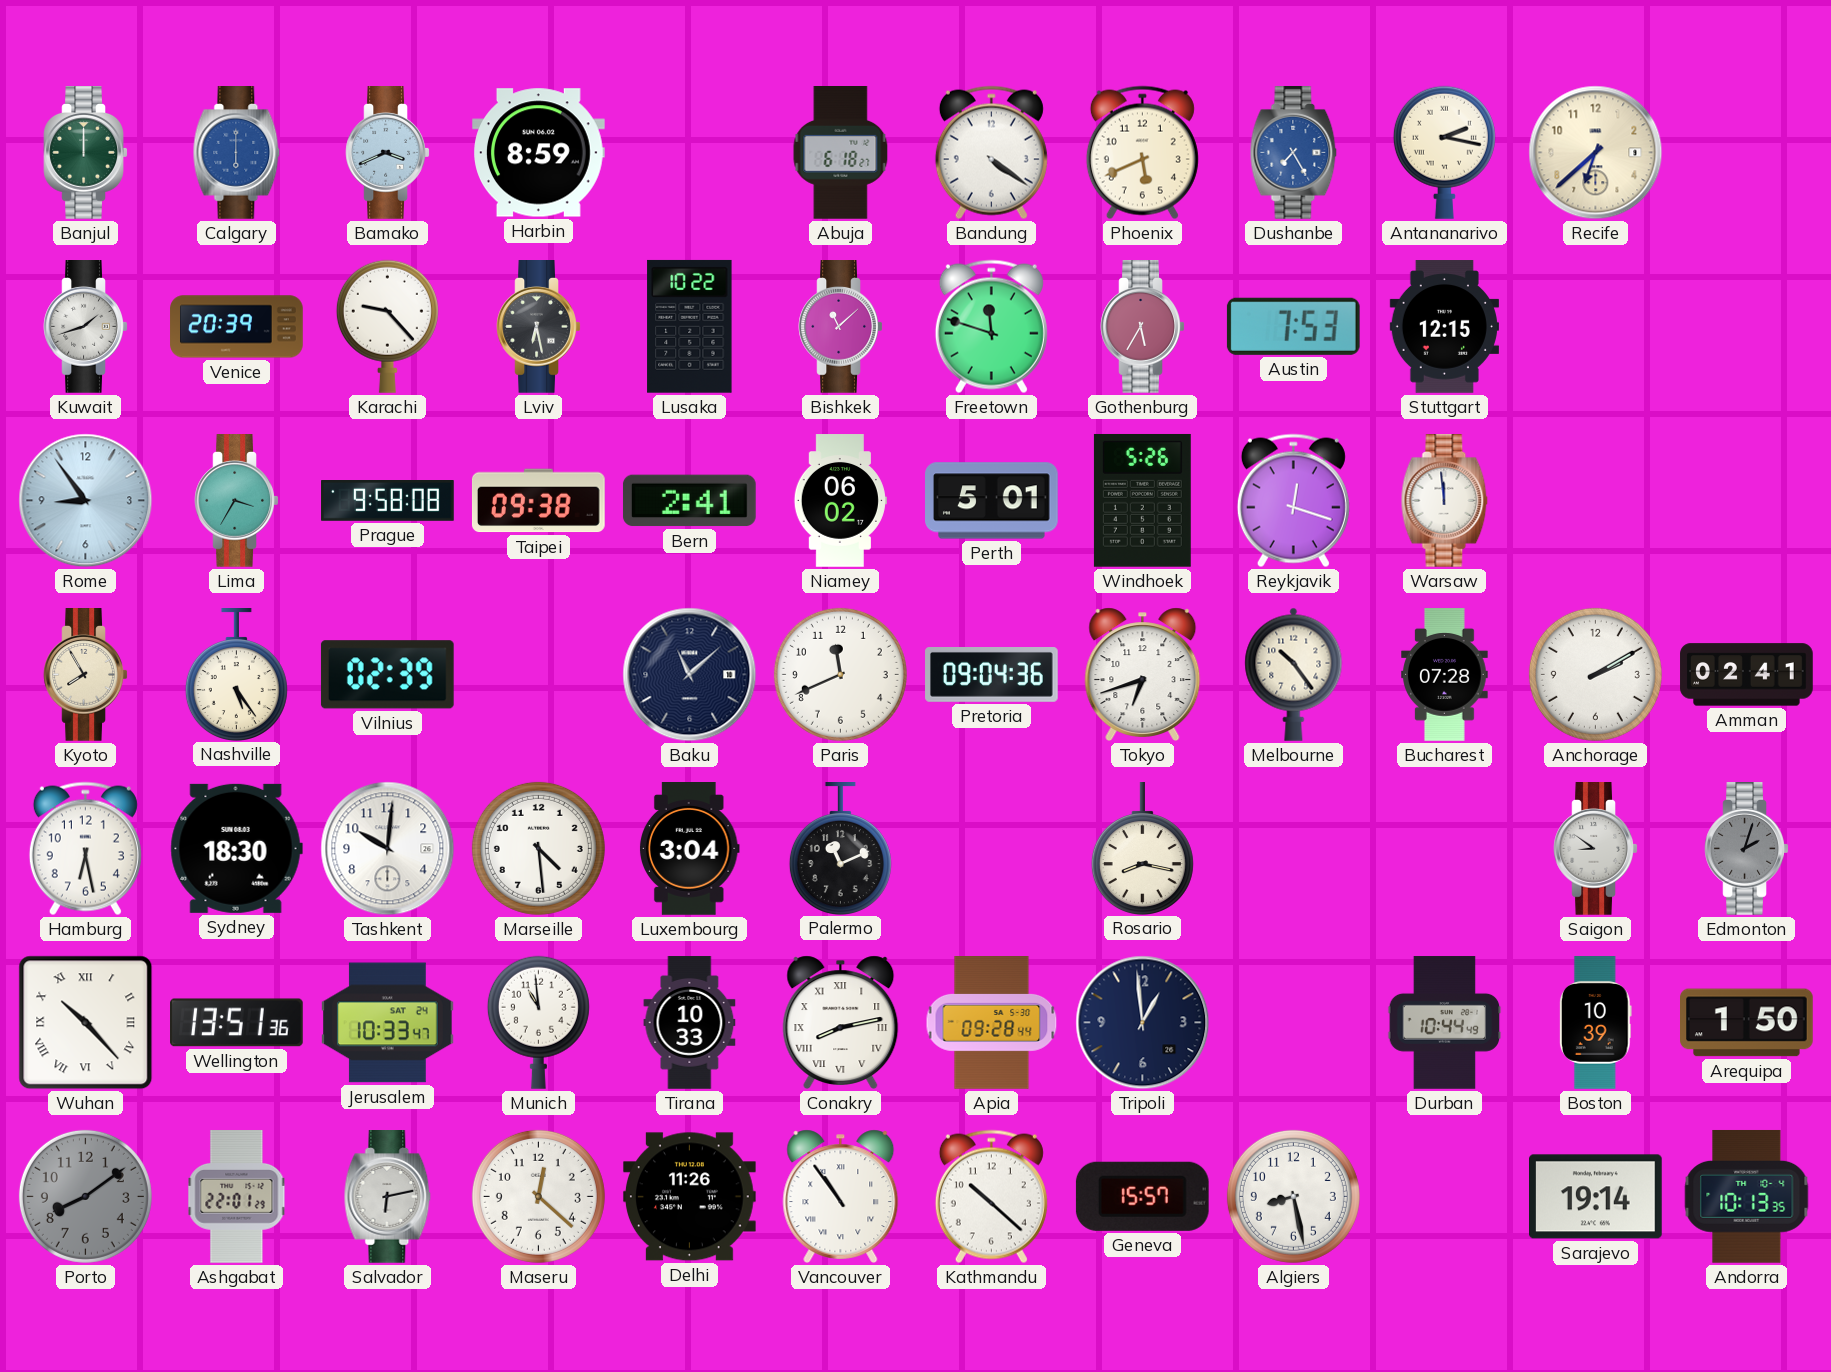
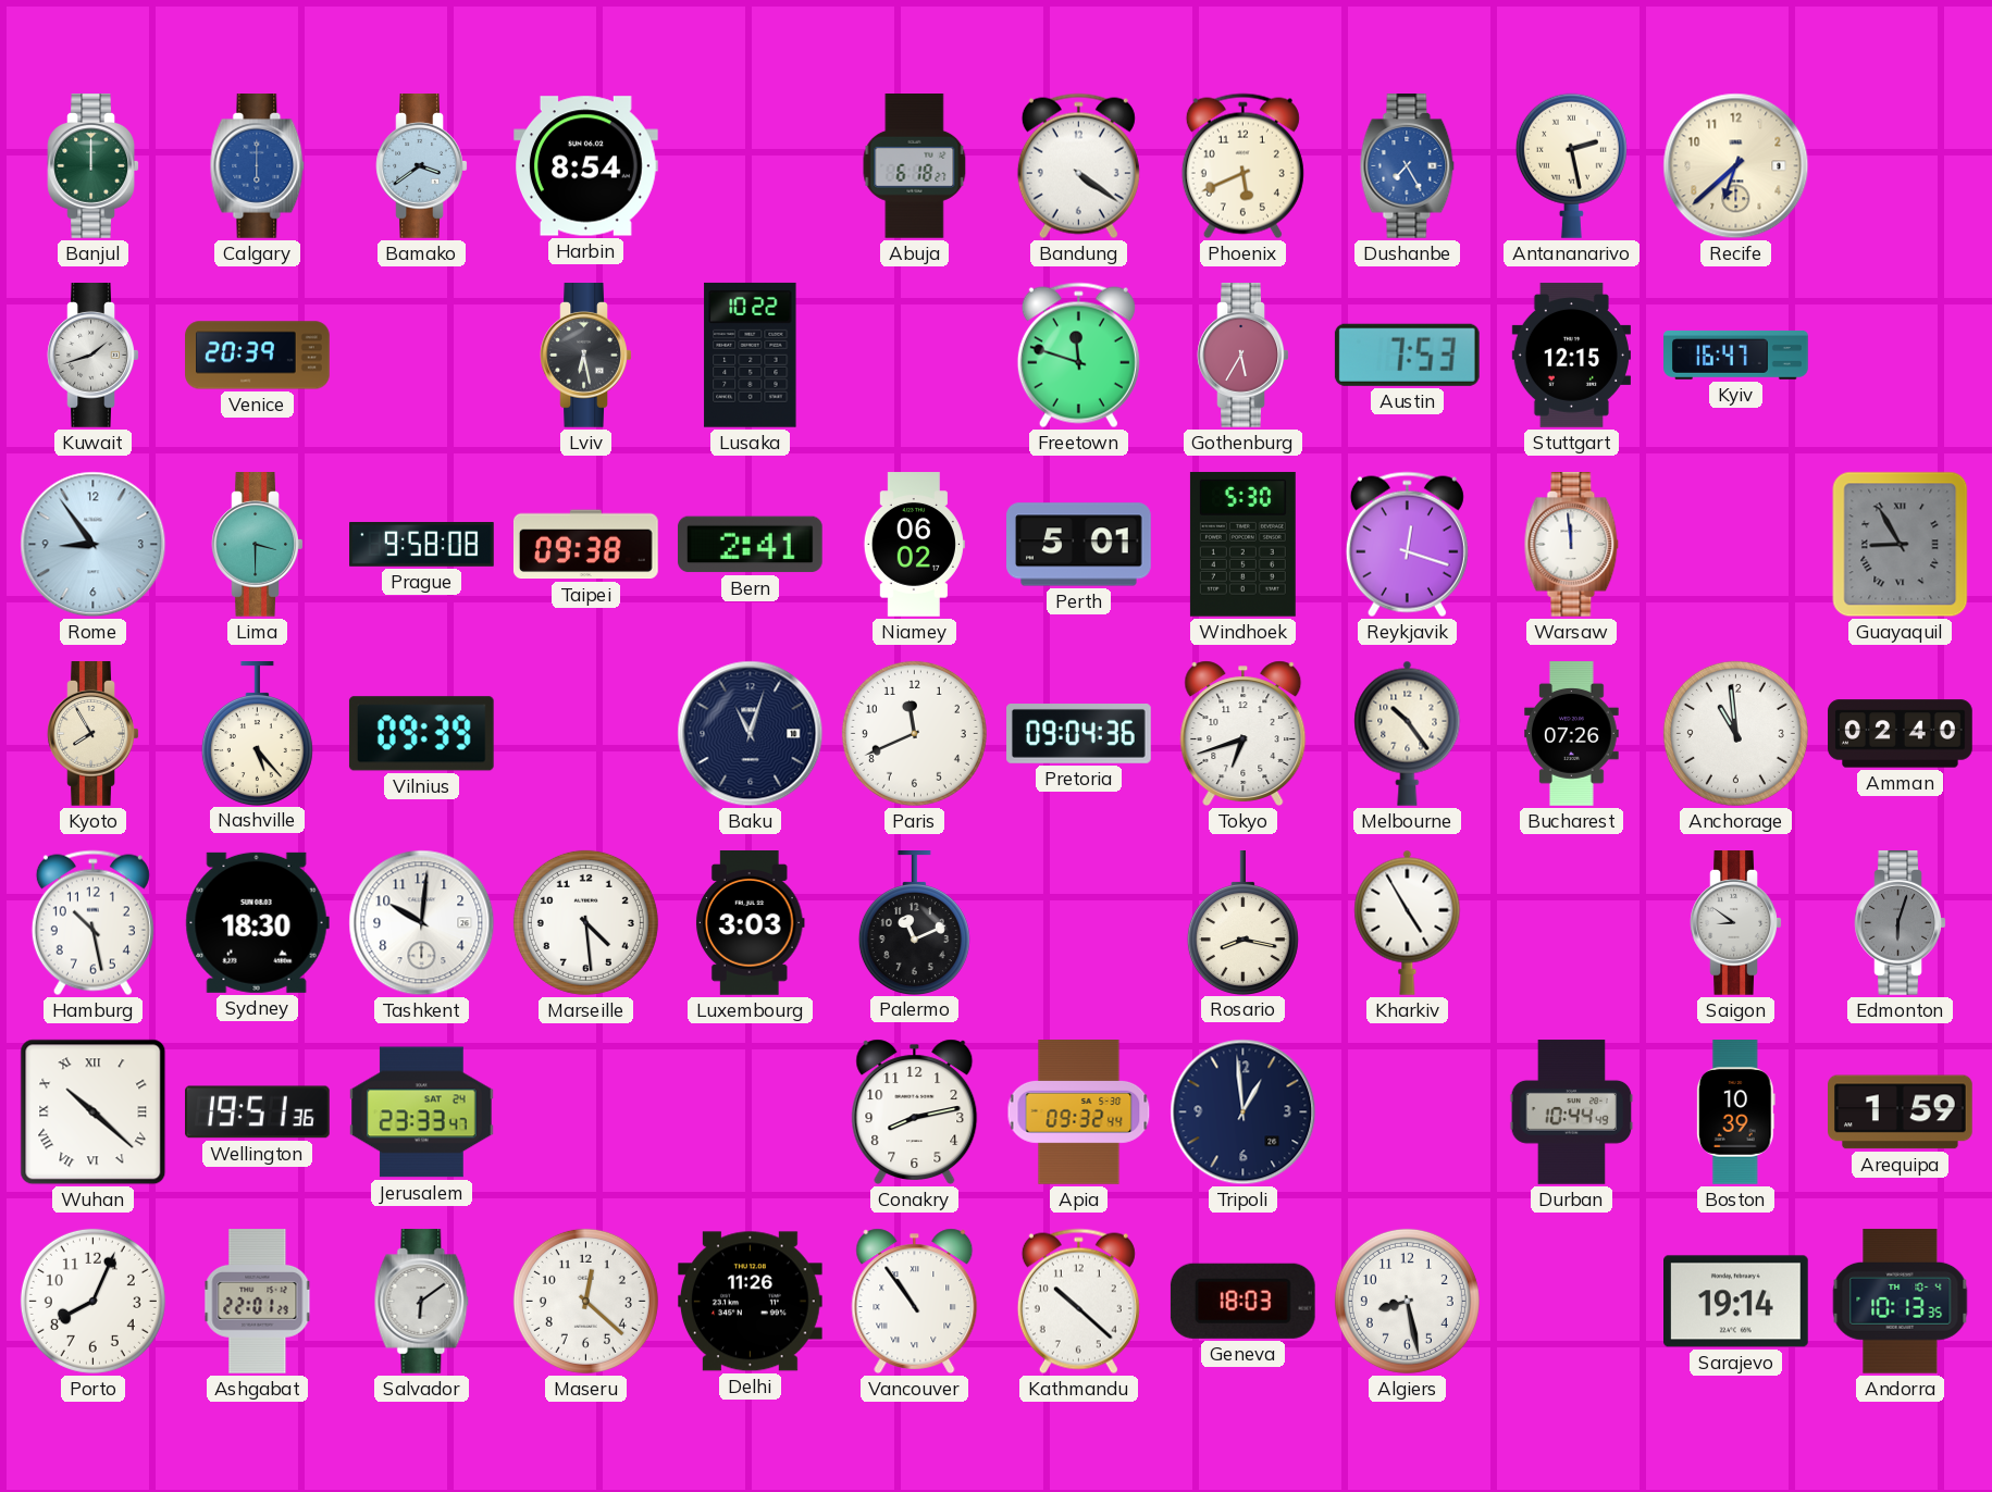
Bamako: 3:41 -> 3:39 (422, 166)
Harbin: 8:59 -> 8:54 (586, 166)
Antananarivo: 2:17 -> 2:28 (1571, 165)
Karachi: 9:23 -> none (387, 326)
Bishkek: 11:08 -> none (841, 327)
Kyiv: none -> 16:47 (1736, 355)
Lima: 3:35 -> 3:30 (258, 545)
Windhoek: 5:26 -> 5:30 (1242, 544)
Guayaquil: none -> 8:55 (1901, 545)
Nashville: 5:24 -> 5:23 (257, 734)
Vilnius: 02:39 -> 09:39 (421, 734)
Baku: 11:08 -> 11:03 (751, 734)
Bucharest: 07:28 -> 07:26 (1572, 734)
Anchorage: 2:10 -> 10:59 (1735, 733)
Amman: 02:41 -> 02:40 (1901, 734)
Hamburg: 6:28 -> 10:28 (92, 923)
Luxembourg: 3:04 -> 3:03 (751, 923)
Kharkiv: none -> 4:55 (1408, 922)
Edmonton: 2:03 -> 6:03 (1901, 923)
Wuhan: 10:23 -> 10:22 (94, 1112)
Wellington: 13:51 -> 19:51 (258, 1112)
Jerusalem: 10:33 -> 23:33 (422, 1112)
Munich: 10:59 -> none (538, 1022)
Tirana: 10:33 -> none (690, 1023)
Conakry numerals: Roman -> Arabic (915, 1111)
Apia: 09:28 -> 09:32 (1079, 1112)
Arequipa: 1:50 -> 1:59 (1901, 1112)
Porto: 8:09 -> 8:04 (92, 1301)
Porto dial: grey -> white (92, 1301)
Salvador: 6:13 -> 6:09 (422, 1302)
Geneva: 15:57 -> 18:03 (1242, 1301)
